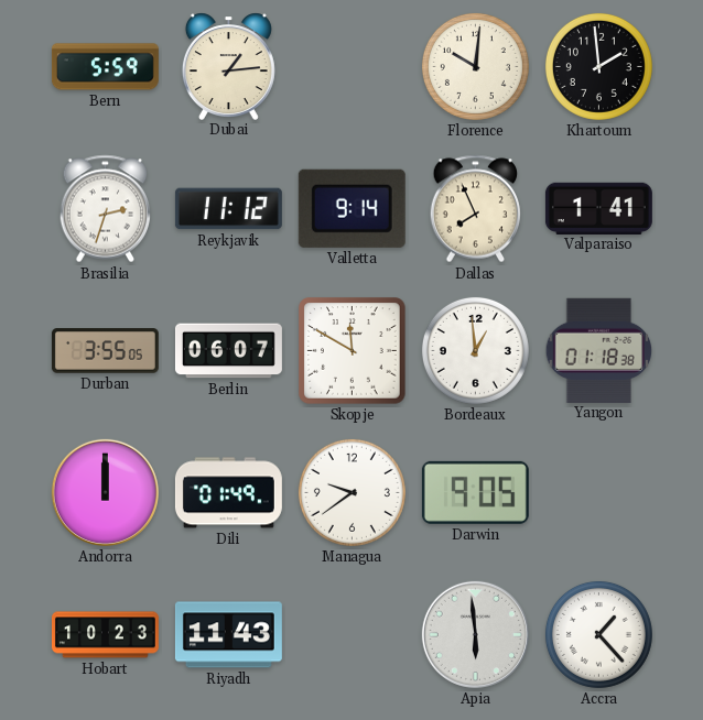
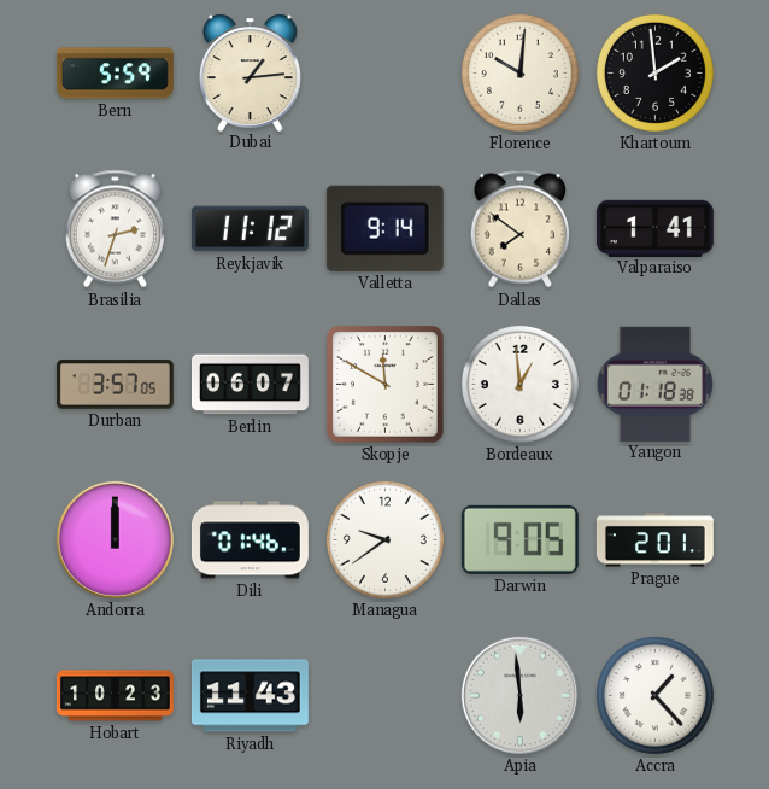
Dallas: 7:56 -> 7:51 (521, 229)
Durban: 3:55 -> 3:57 (115, 385)
Dili: 01:49 -> 01:46 (250, 540)
Prague: none -> 2:01 (654, 540)
